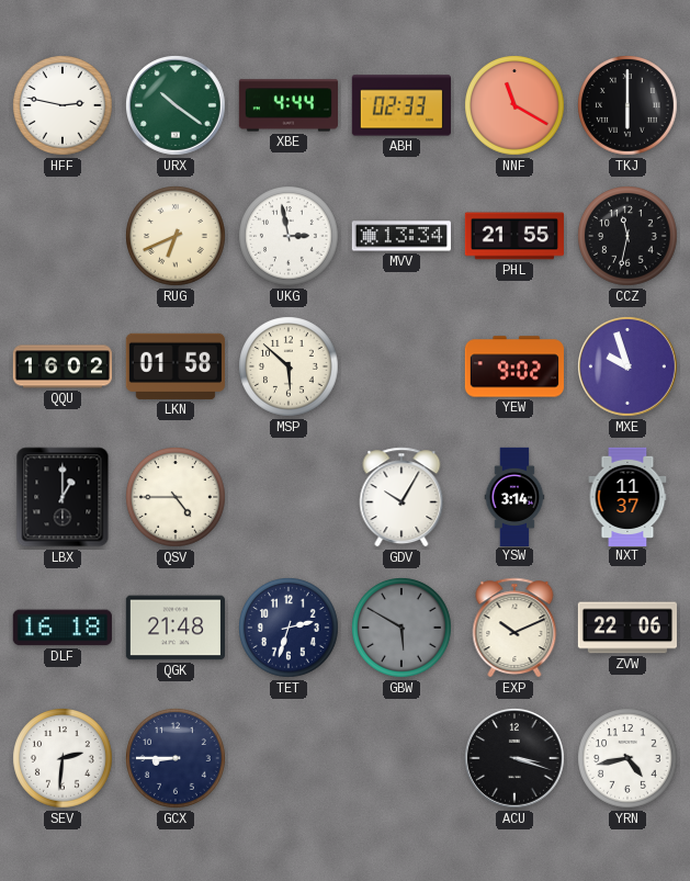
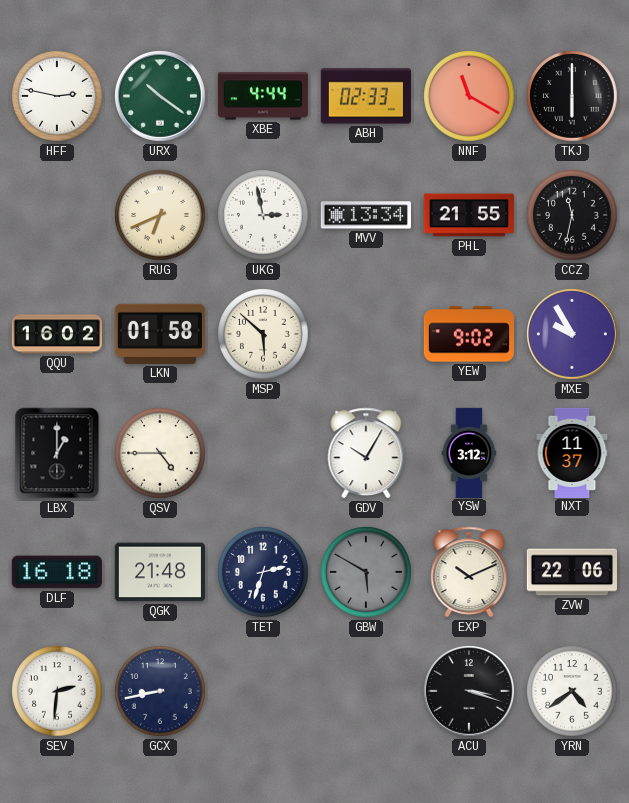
MXE: 9:57 -> 9:55 (573, 335)
YSW: 3:14 -> 3:12 (469, 452)
GCX: 8:45 -> 8:43 (160, 691)
YRN: 4:43 -> 4:39 (572, 691)
